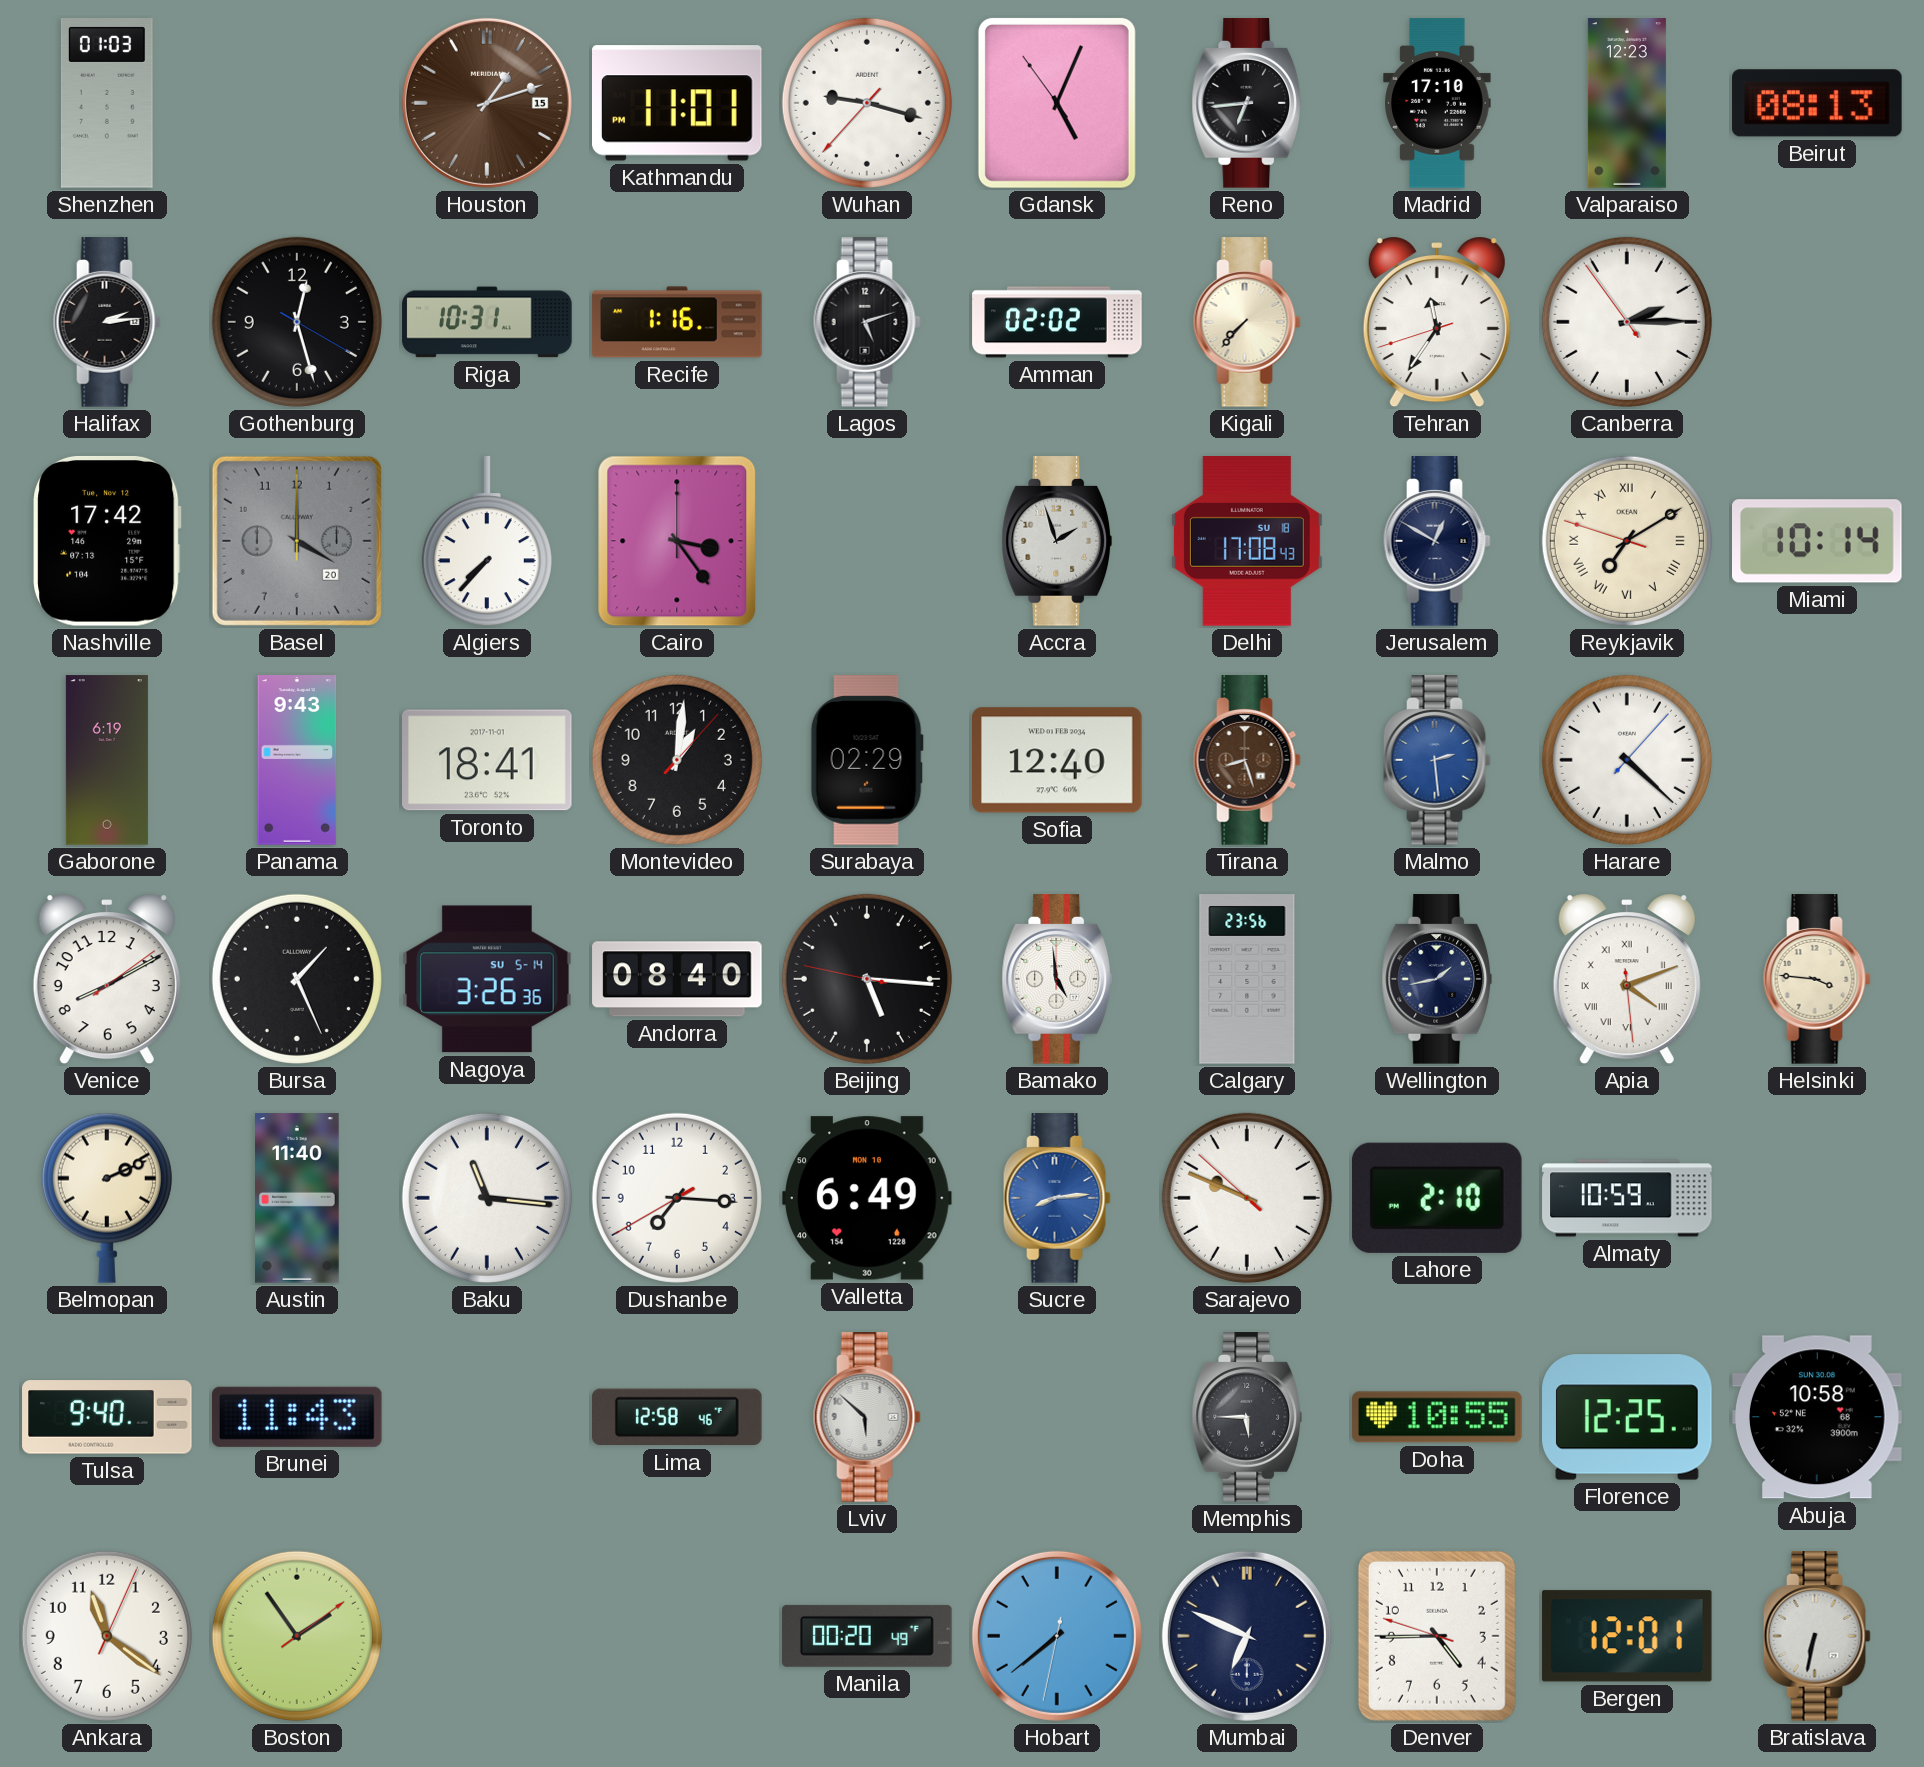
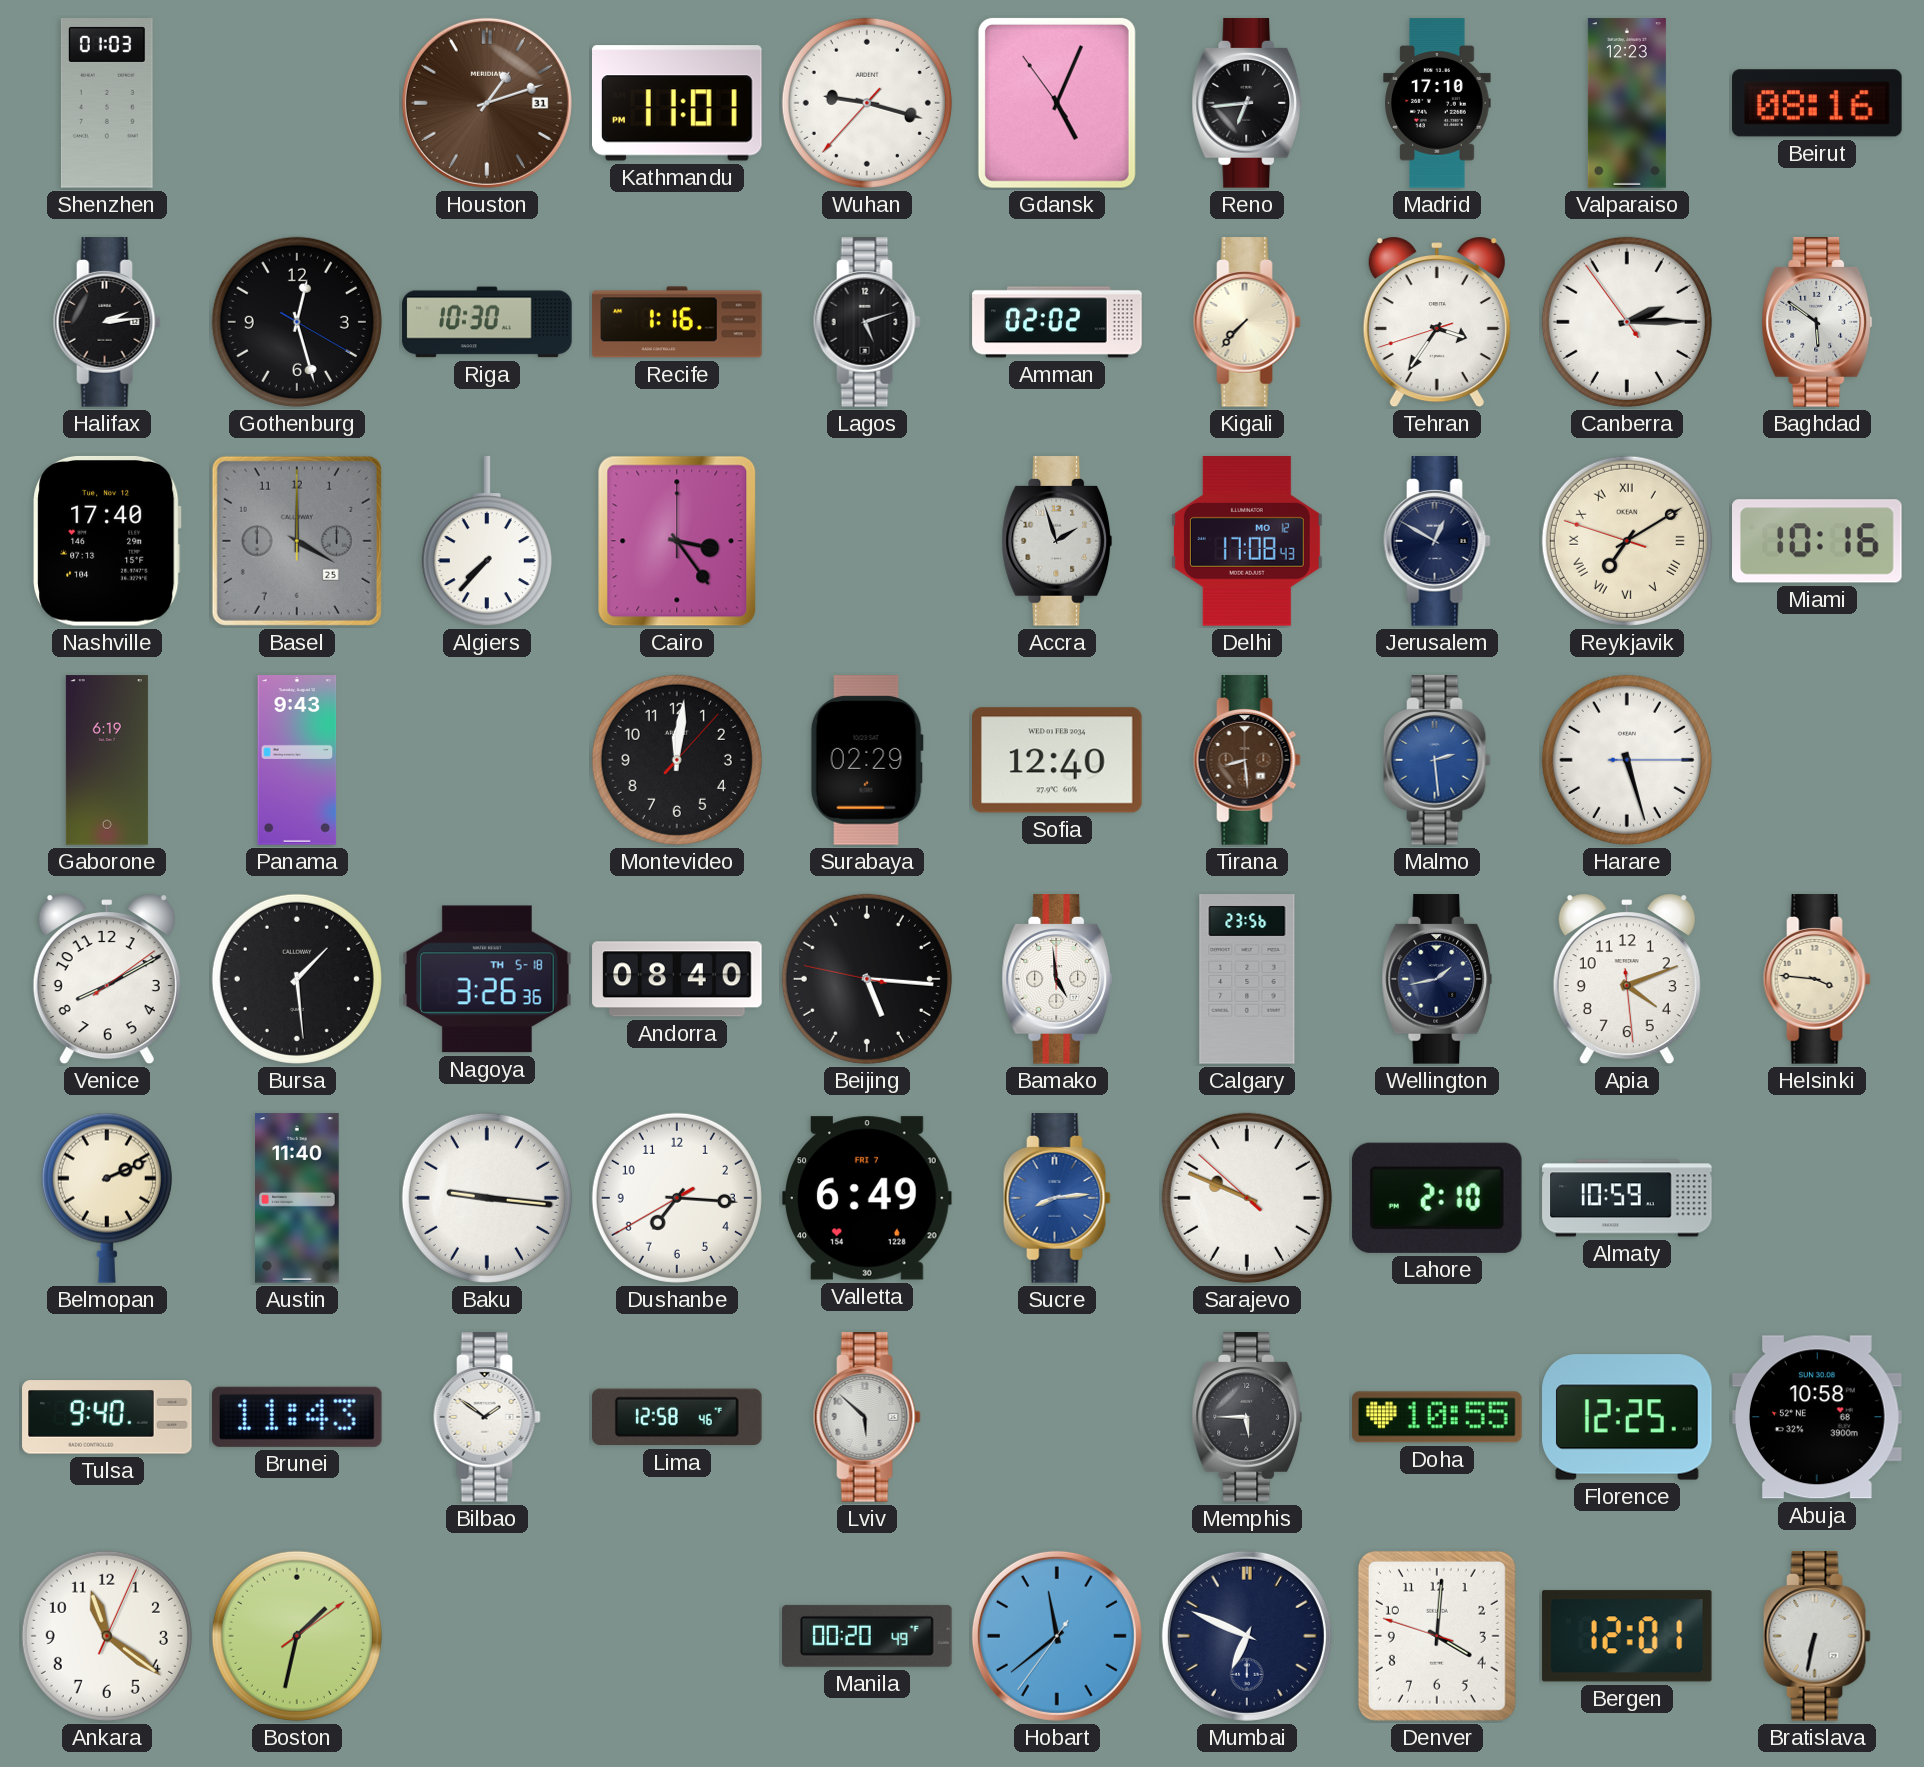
Houston date: 15 -> 31 (487, 103)
Beirut: 08:13 -> 08:16 (1817, 103)
Riga: 10:31 -> 10:30 (487, 322)
Tehran: 11:35 -> 3:35 (1437, 322)
Baghdad: none -> 5:51 (1817, 322)
Nashville: 17:42 -> 17:40 (107, 541)
Basel date: 20 -> 25 (297, 541)
Delhi date: SU 18 -> MO 12 (1247, 541)
Miami: 10:14 -> 10:16 (1818, 541)
Toronto: 18:41 -> none (487, 760)
Montevideo: 1:01 -> 12:01 (677, 760)
Tirana: 8:27 -> 8:29 (1247, 760)
Harare: 4:22 -> 5:27 (1627, 760)
Bursa: 1:26 -> 1:29 (297, 979)
Nagoya date: SU 5-14 -> TH 5-18 (488, 979)
Apia numerals: Roman -> Arabic (1627, 979)
Baku: 11:16 -> 9:16 (487, 1198)
Valletta date: MON 10 -> FRI 7 (868, 1198)
Bilbao: none -> 1:51 (487, 1417)
Boston: 1:54 -> 1:32 (297, 1636)
Hobart: 7:38 -> 11:38 (1057, 1636)
Denver: 4:44 -> 4:00 (1437, 1636)
